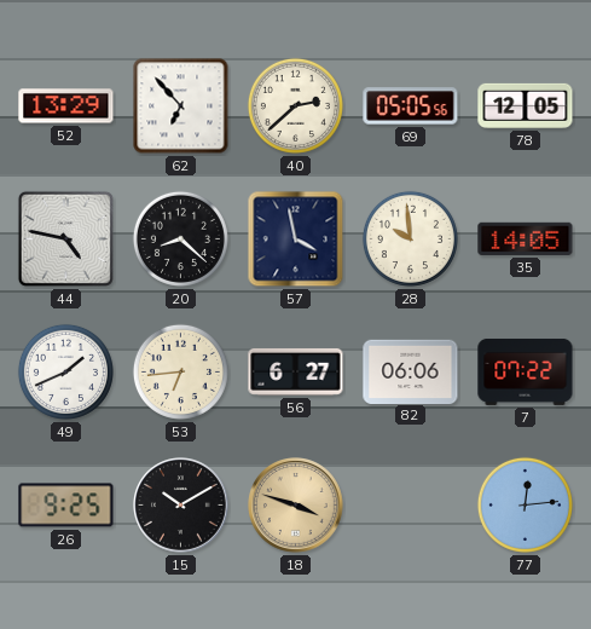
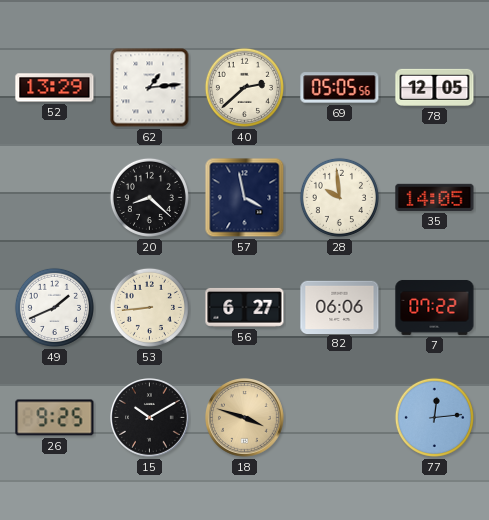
62: 6:53 -> 1:14 (150, 88)
44: 4:47 -> none (65, 238)
53: 6:44 -> 8:44 (149, 307)
